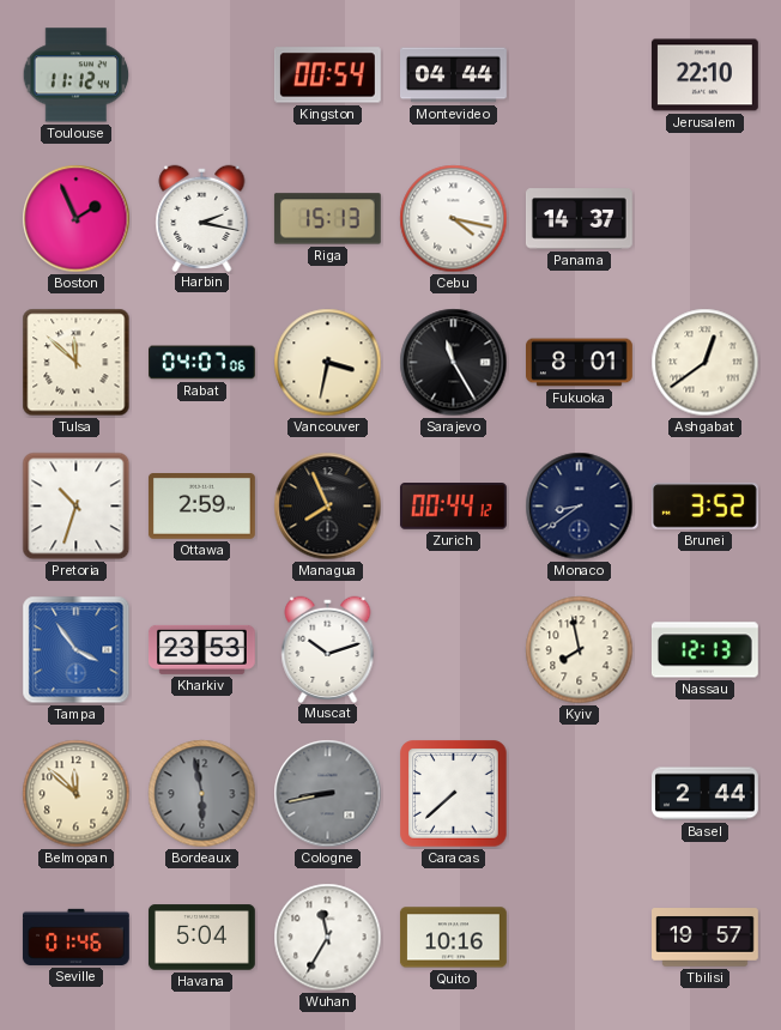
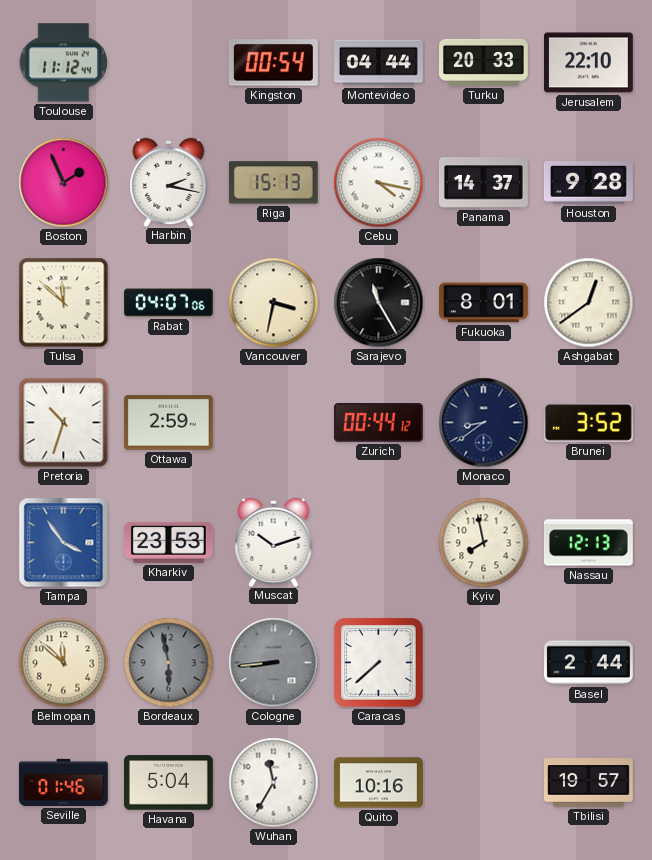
Turku: none -> 20:33 (484, 62)
Houston: none -> 9:28 (588, 183)
Managua: 7:56 -> none (328, 507)
Cologne: 8:43 -> 8:44 (274, 663)
